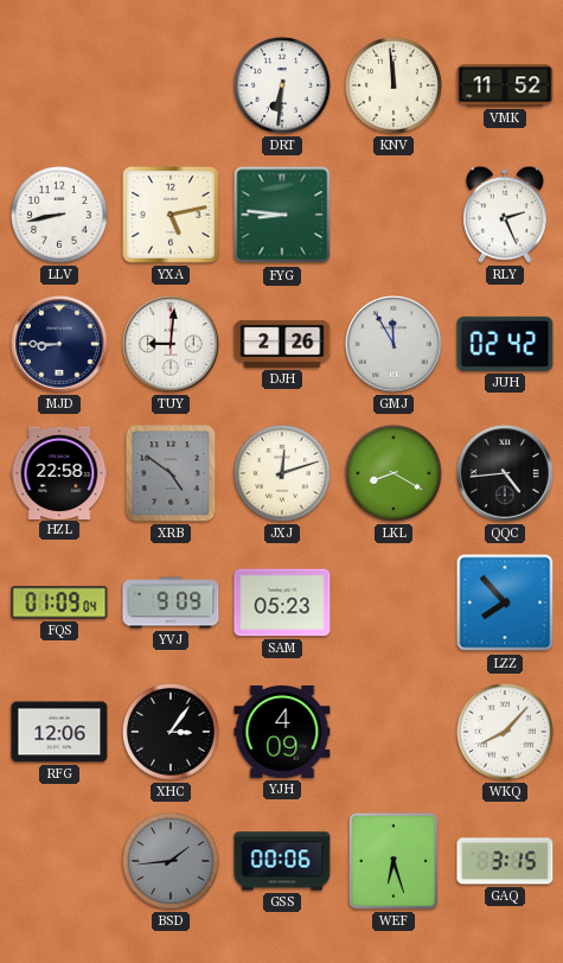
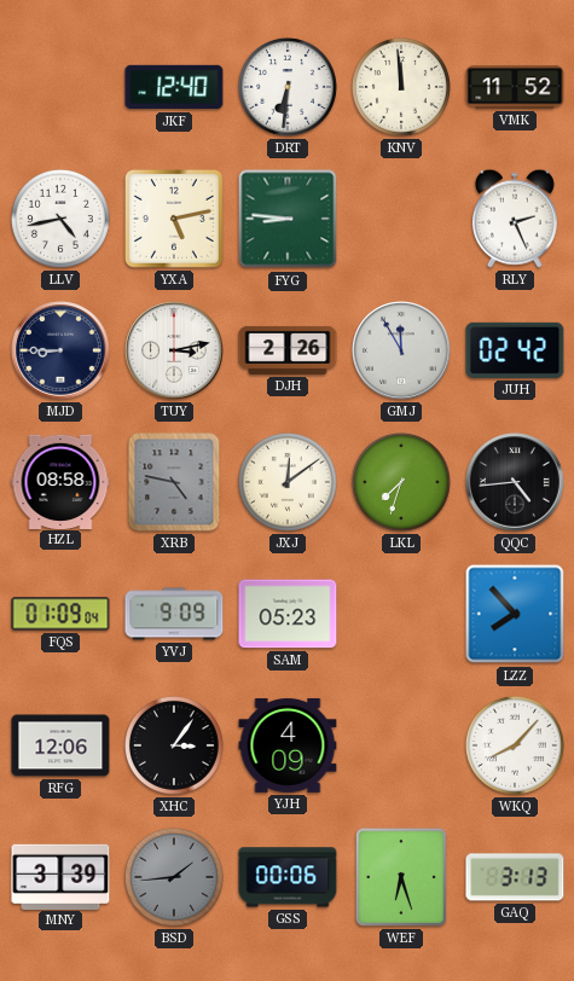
JKF: none -> 12:40 (174, 87)
LLV: 8:43 -> 4:43 (60, 219)
TUY: 9:01 -> 3:13 (174, 350)
HZL: 22:58 -> 08:58 (60, 481)
XRB: 4:51 -> 4:47 (174, 482)
JXJ: 12:12 -> 12:09 (288, 482)
LKL: 8:20 -> 7:33 (401, 482)
MNY: none -> 3:39 (60, 876)
GAQ: 3:15 -> 3:13 (515, 877)
